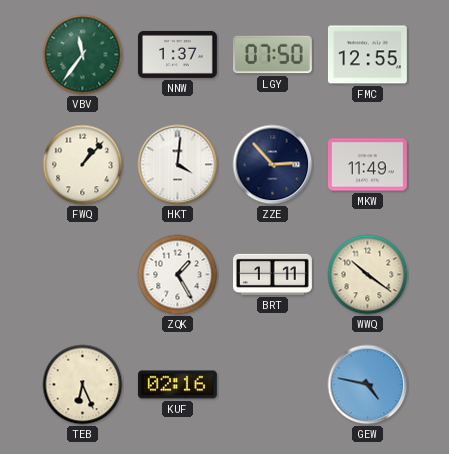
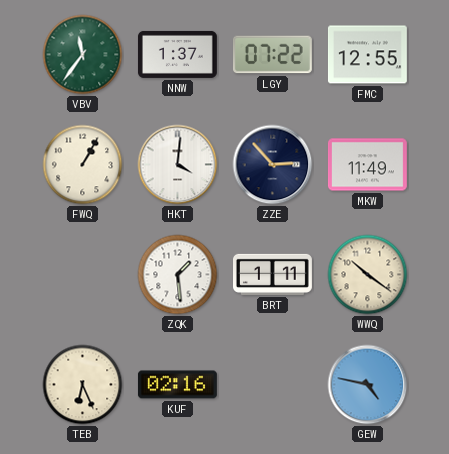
LGY: 07:50 -> 07:22 (272, 55)
FWQ: 1:07 -> 1:05 (83, 165)
ZQK: 1:25 -> 1:29 (178, 275)
